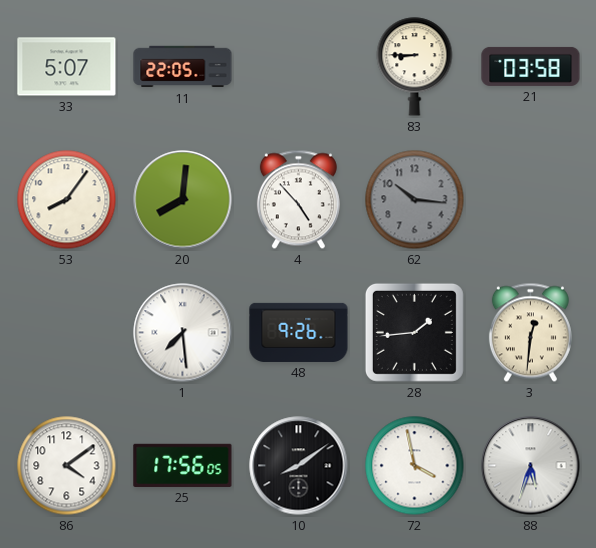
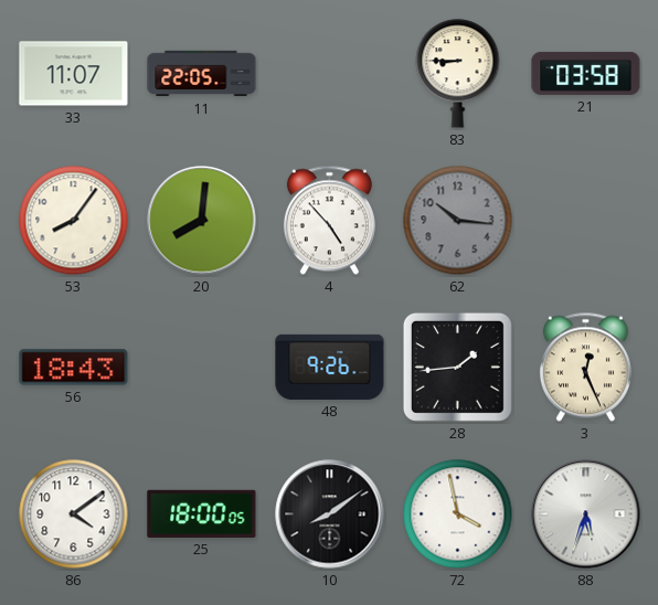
33: 5:07 -> 11:07 (74, 74)
56: none -> 18:43 (74, 368)
1: 7:29 -> none (183, 333)
3: 12:31 -> 12:26 (585, 368)
25: 17:56 -> 18:00 (202, 513)
